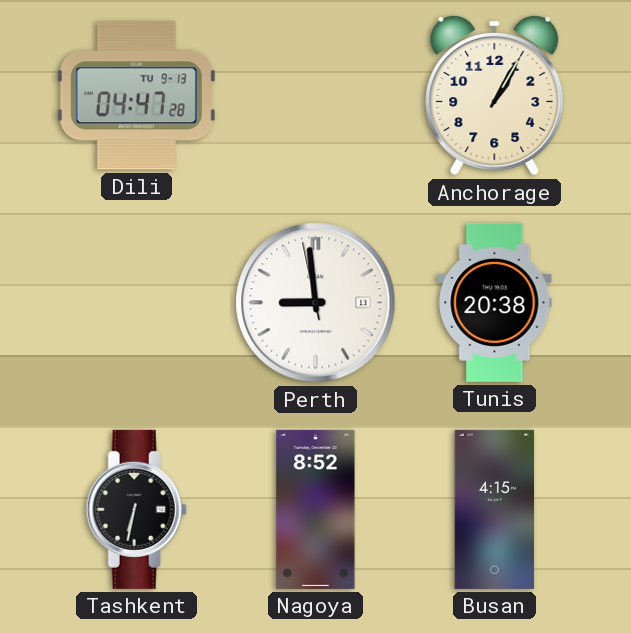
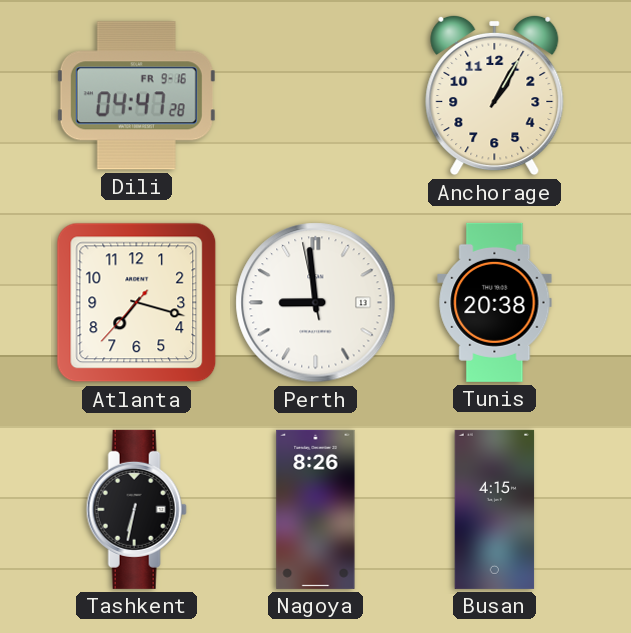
Dili date: TU 9-13 -> FR 9-16 (136, 96)
Atlanta: none -> 7:17 (137, 303)
Nagoya: 8:52 -> 8:26 (316, 509)
